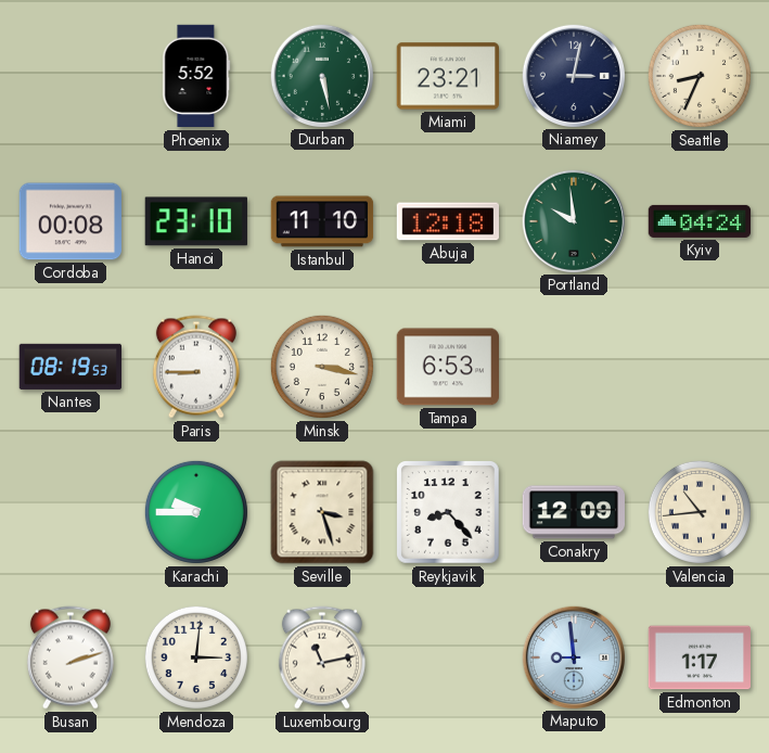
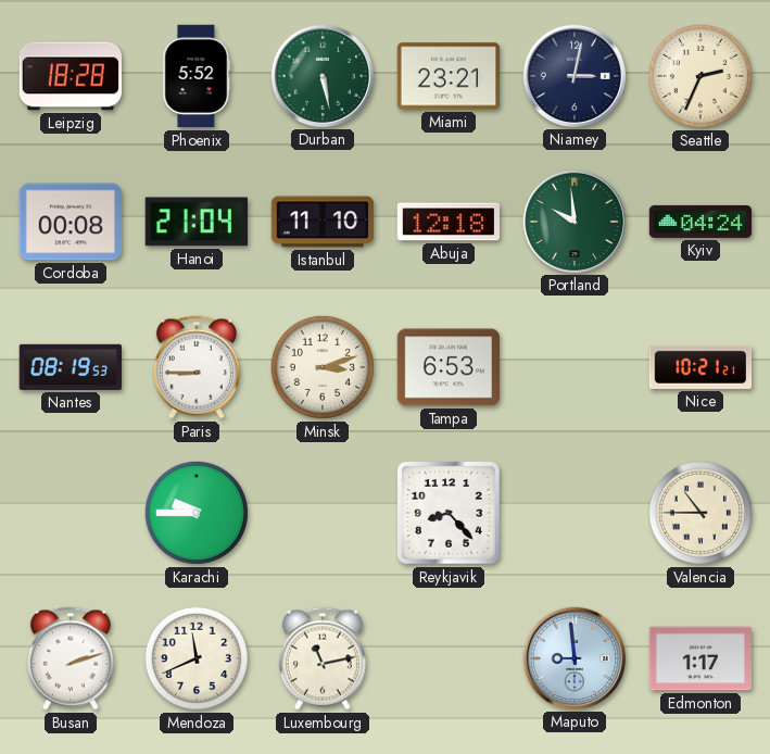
Leipzig: none -> 18:28 (70, 76)
Seattle: 8:34 -> 2:34 (700, 76)
Hanoi: 23:10 -> 21:04 (197, 222)
Minsk: 3:17 -> 3:12 (323, 367)
Nice: none -> 10:21 (700, 367)
Seville: 3:27 -> none (322, 512)
Conakry: 12:09 -> none (573, 512)
Valencia: 10:44 -> 10:45 (700, 513)
Mendoza: 3:01 -> 11:41 (197, 658)
